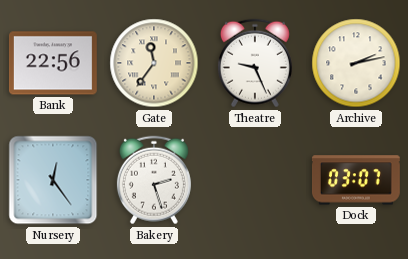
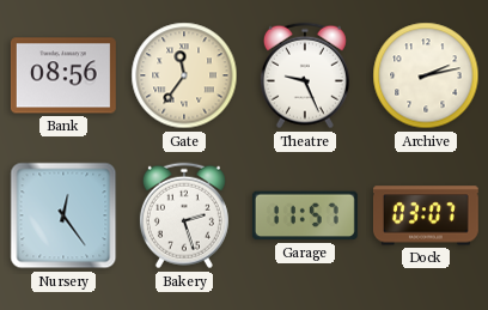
Bank: 22:56 -> 08:56 (63, 75)
Garage: none -> 11:57 (305, 215)
